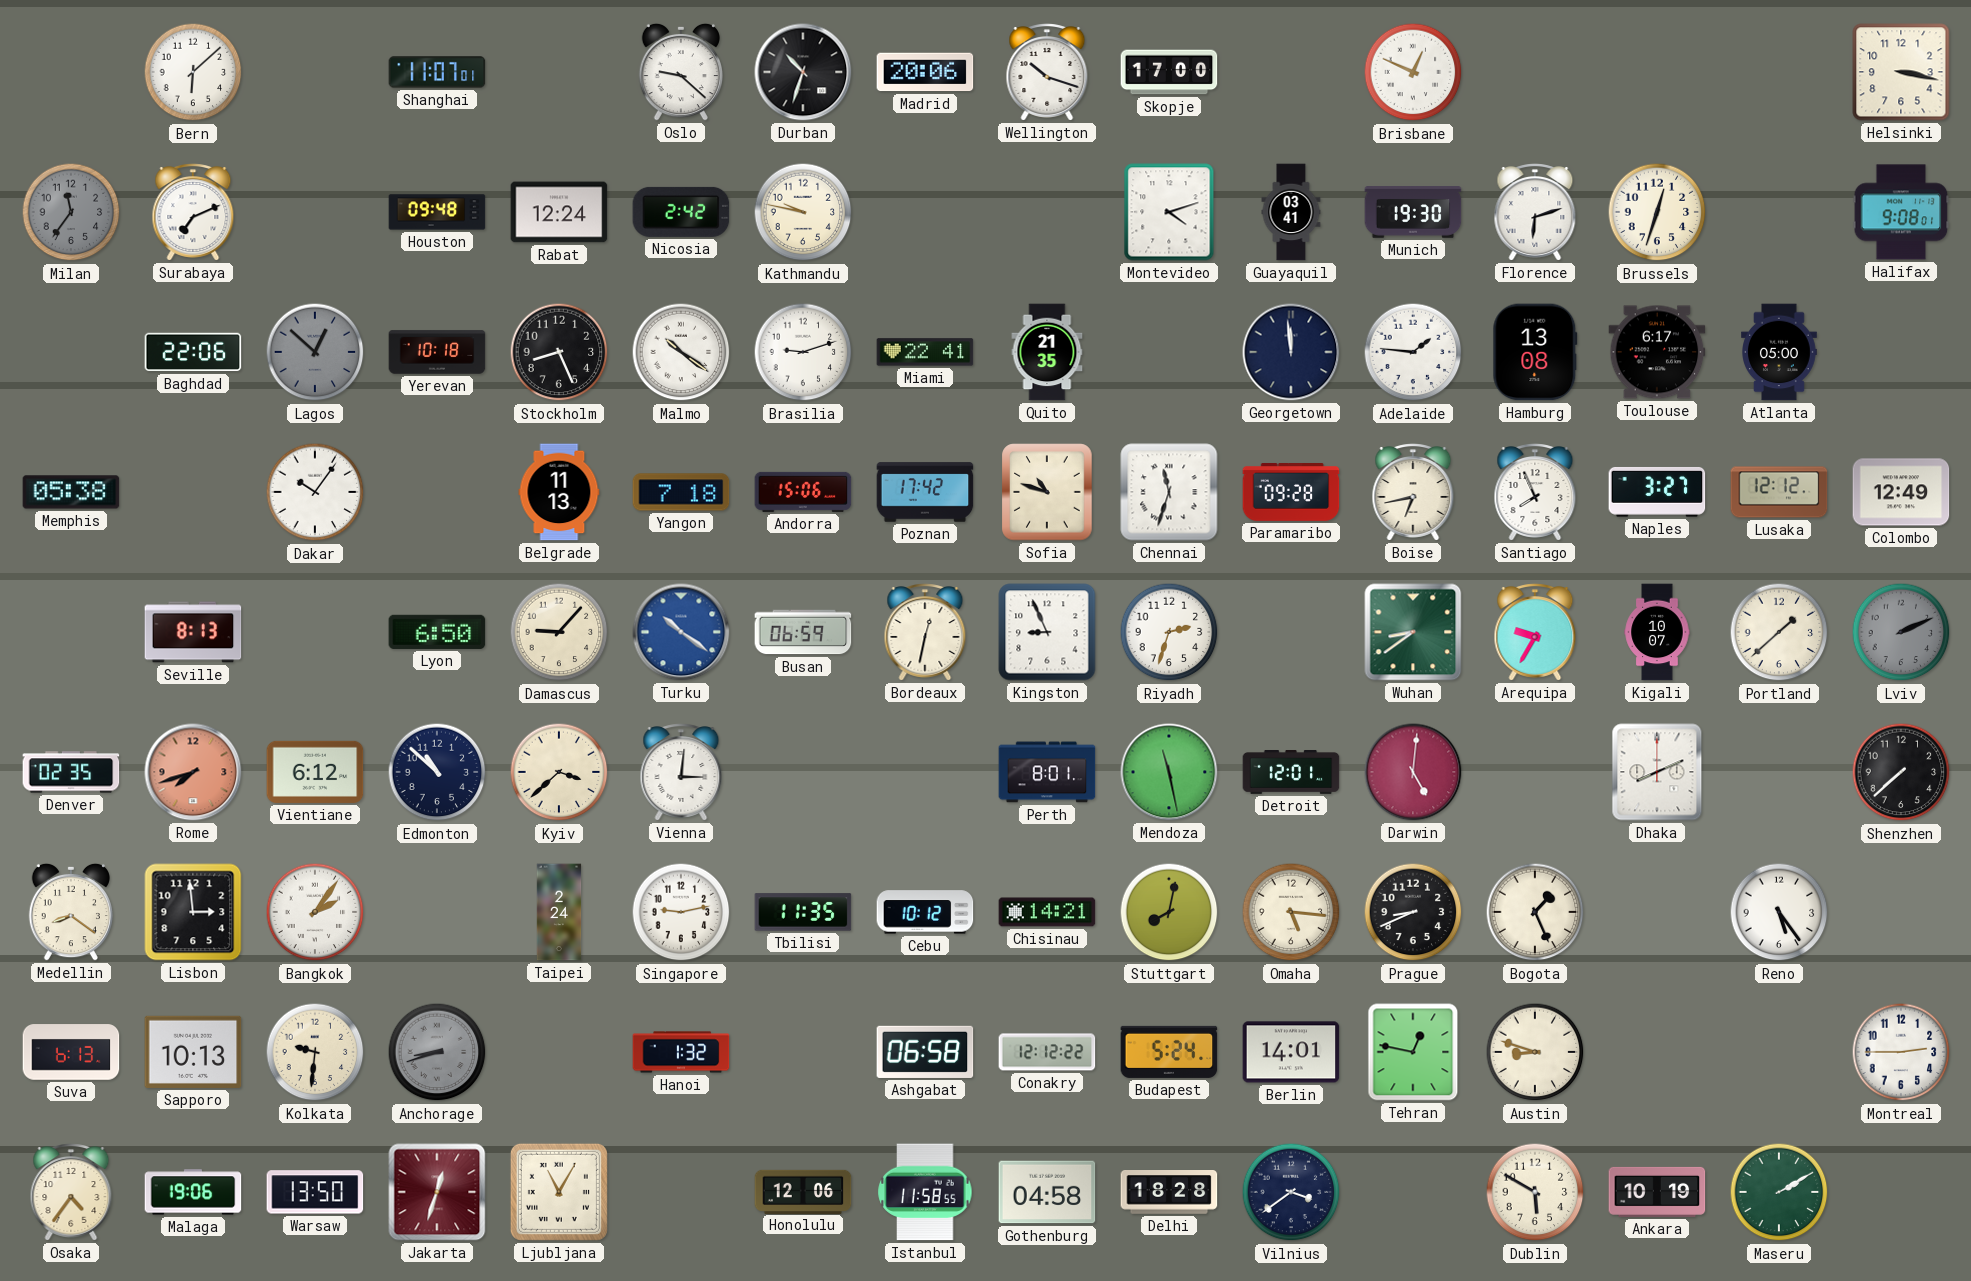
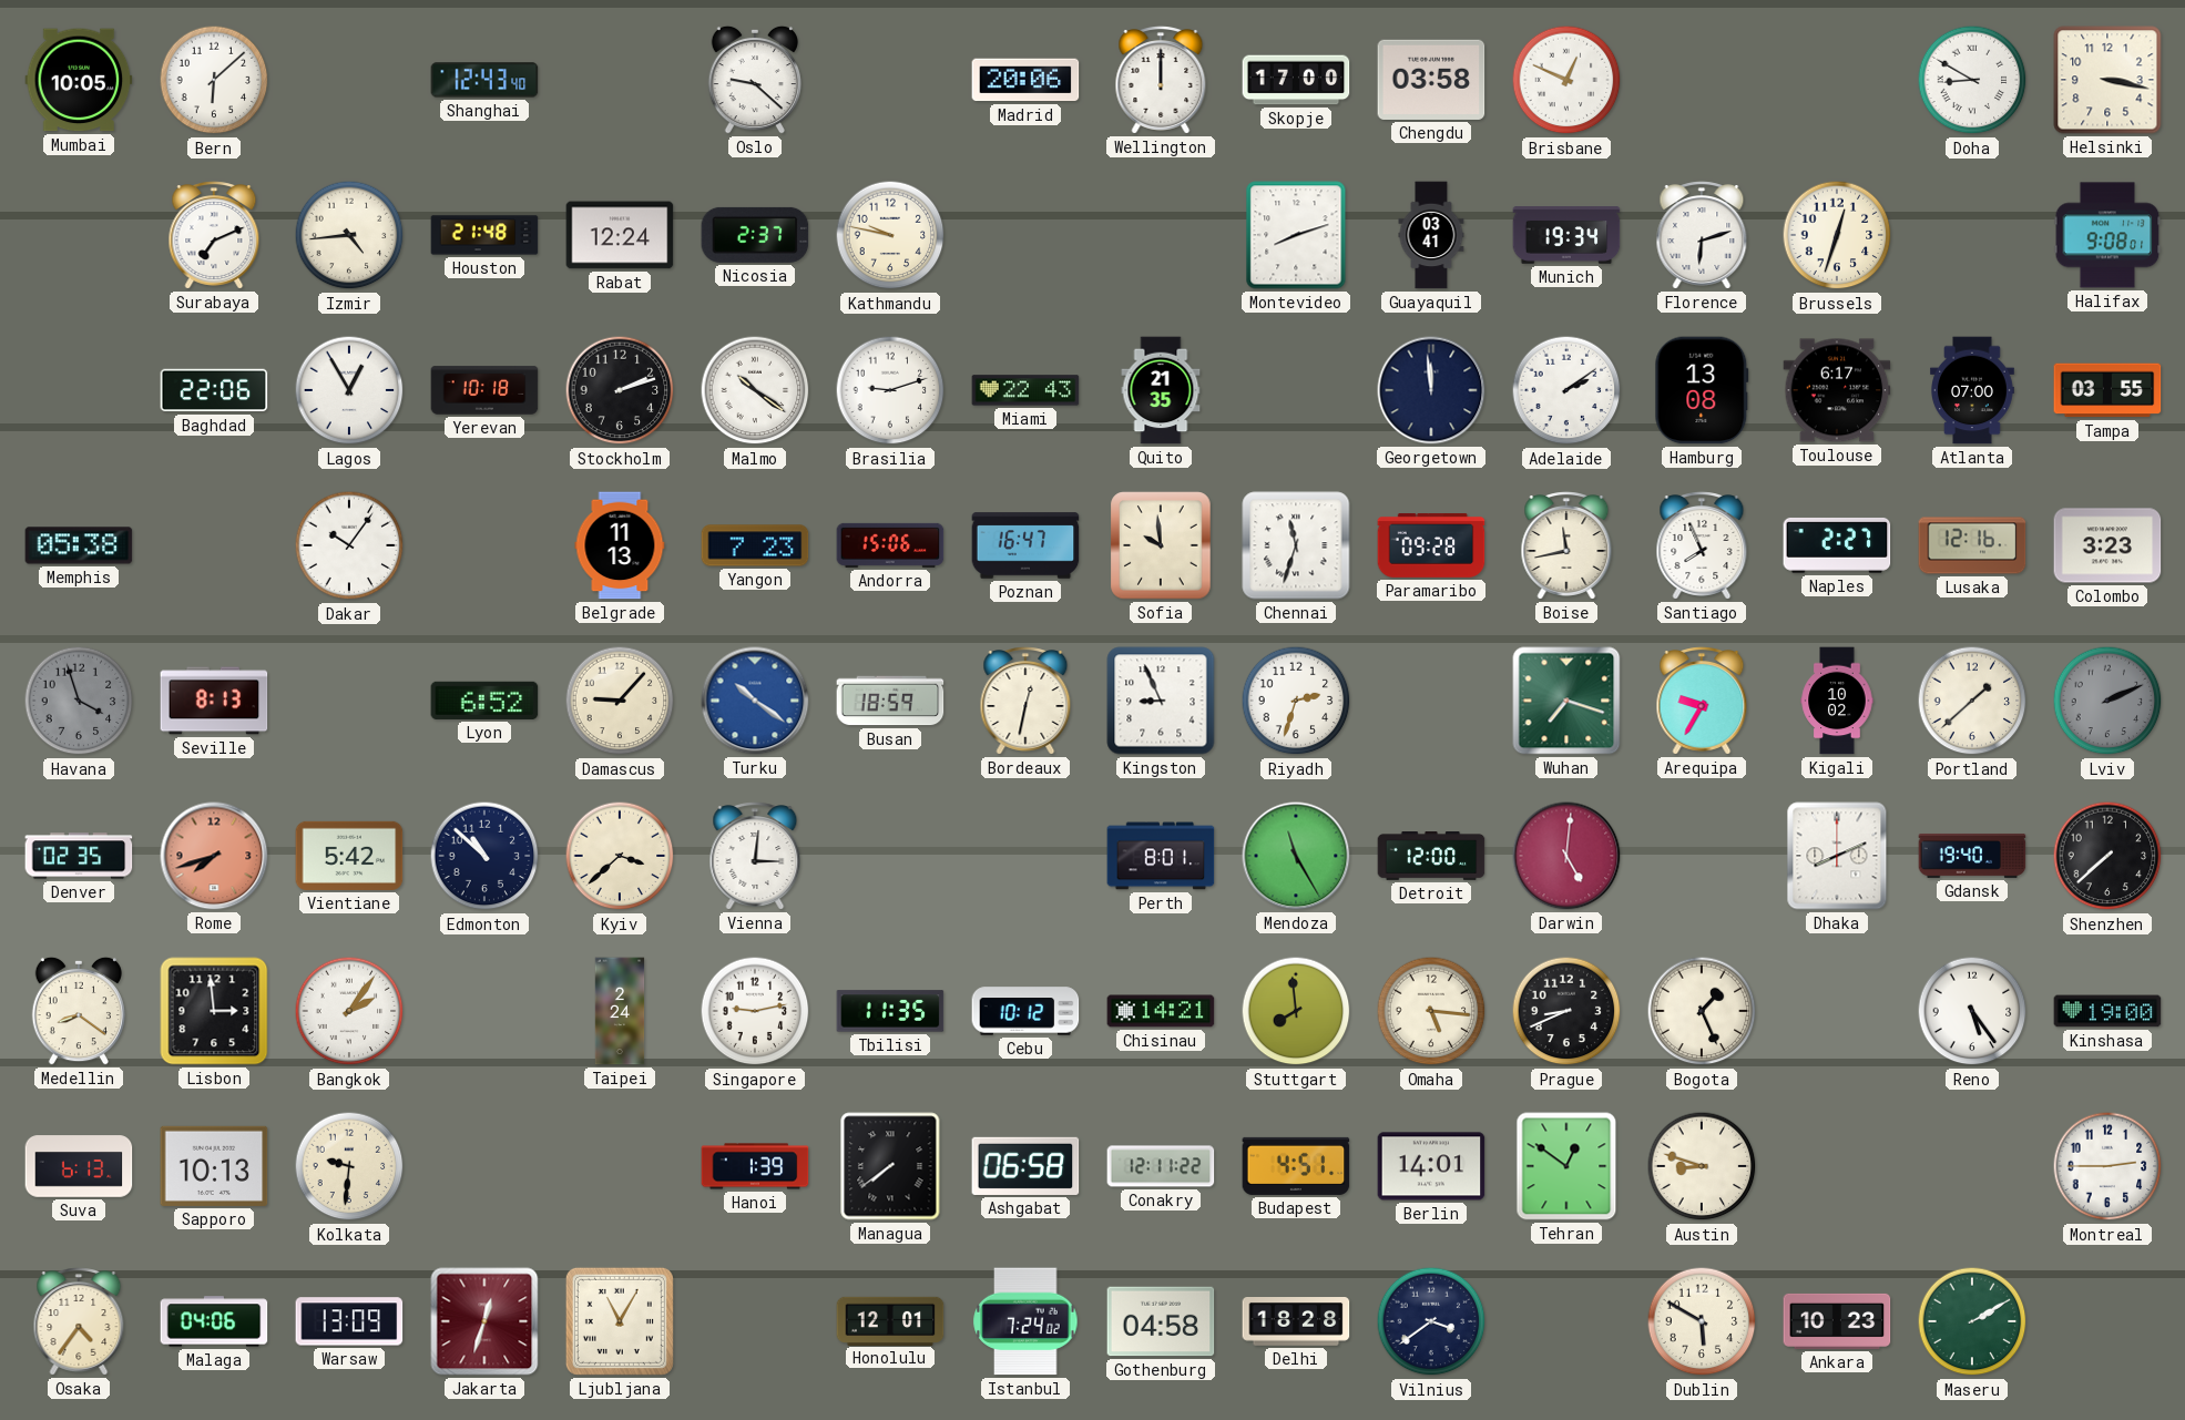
Mumbai: none -> 10:05 (79, 80)
Shanghai: 11:07 -> 12:43 (484, 80)
Durban: 10:33 -> none (803, 72)
Wellington: 10:18 -> 12:00 (1161, 80)
Chengdu: none -> 03:58 (1431, 80)
Doha: none -> 8:50 (1972, 80)
Milan: 11:36 -> none (71, 212)
Izmir: none -> 4:44 (349, 235)
Houston: 09:48 -> 21:48 (484, 235)
Nicosia: 2:42 -> 2:37 (755, 235)
Montevideo: 4:12 -> 8:12 (1296, 235)
Munich: 19:30 -> 19:34 (1566, 235)
Lagos: 12:52 -> 12:55 (349, 390)
Lagos dial: grey -> white (349, 390)
Stockholm: 8:26 -> 2:12 (620, 390)
Miami: 22:41 -> 22:43 (1025, 390)
Adelaide: 1:46 -> 2:09 (1566, 390)
Atlanta: 05:00 -> 07:00 (1973, 390)
Tampa: none -> 03:55 (2107, 390)
Yangon: 7:18 -> 7:23 (755, 545)
Poznan: 17:42 -> 16:47 (1025, 545)
Sofia: 10:48 -> 9:59 (1161, 545)
Boise: 6:43 -> 11:43 (1566, 545)
Naples: 3:27 -> 2:27 (1837, 545)
Lusaka: 12:12 -> 12:16 (1972, 545)
Colombo: 12:49 -> 3:23 (2107, 545)
Havana: none -> 3:57 (79, 701)
Lyon: 6:50 -> 6:52 (484, 701)
Busan: 06:59 -> 18:59 (890, 701)
Wuhan: 8:39 -> 7:18 (1566, 701)
Kigali: 10:07 -> 10:02 (1837, 701)
Vientiane: 6:12 -> 5:42 (349, 856)
Mendoza: 11:28 -> 11:25 (1296, 856)
Detroit: 12:01 -> 12:00 (1431, 857)
Gdansk: none -> 19:40 (1972, 856)
Stuttgart: 8:02 -> 7:59 (1296, 1011)
Kinshasa: none -> 19:00 (2107, 1011)
Anchorage: 8:42 -> none (437, 1052)
Hanoi: 1:32 -> 1:39 (755, 1166)
Managua: none -> 7:39 (890, 1166)
Conakry: 12:12 -> 12:11 (1161, 1166)
Budapest: 5:24 -> 4:51 (1296, 1166)
Tehran: 12:47 -> 12:51 (1566, 1166)
Malaga: 19:06 -> 04:06 (214, 1321)
Warsaw: 13:50 -> 13:09 (349, 1321)
Honolulu: 12:06 -> 12:01 (890, 1320)
Istanbul: 11:58 -> 7:24 (1025, 1321)
Ankara: 10:19 -> 10:23 (1837, 1321)
